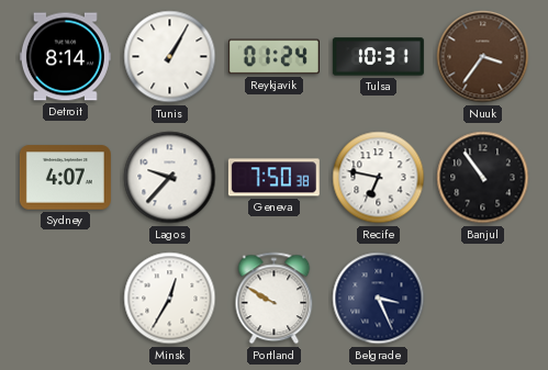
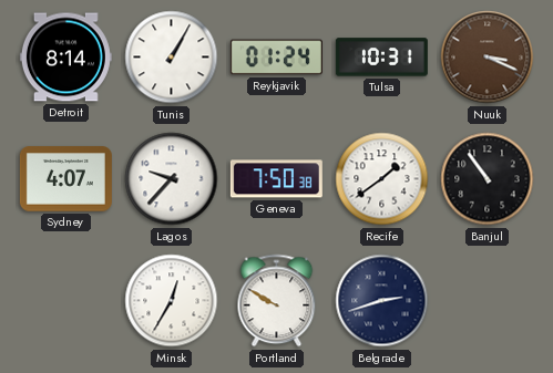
Nuuk: 3:36 -> 3:19 (488, 58)
Recife: 6:47 -> 1:39 (382, 179)
Belgrade: 3:26 -> 2:42 (382, 301)
